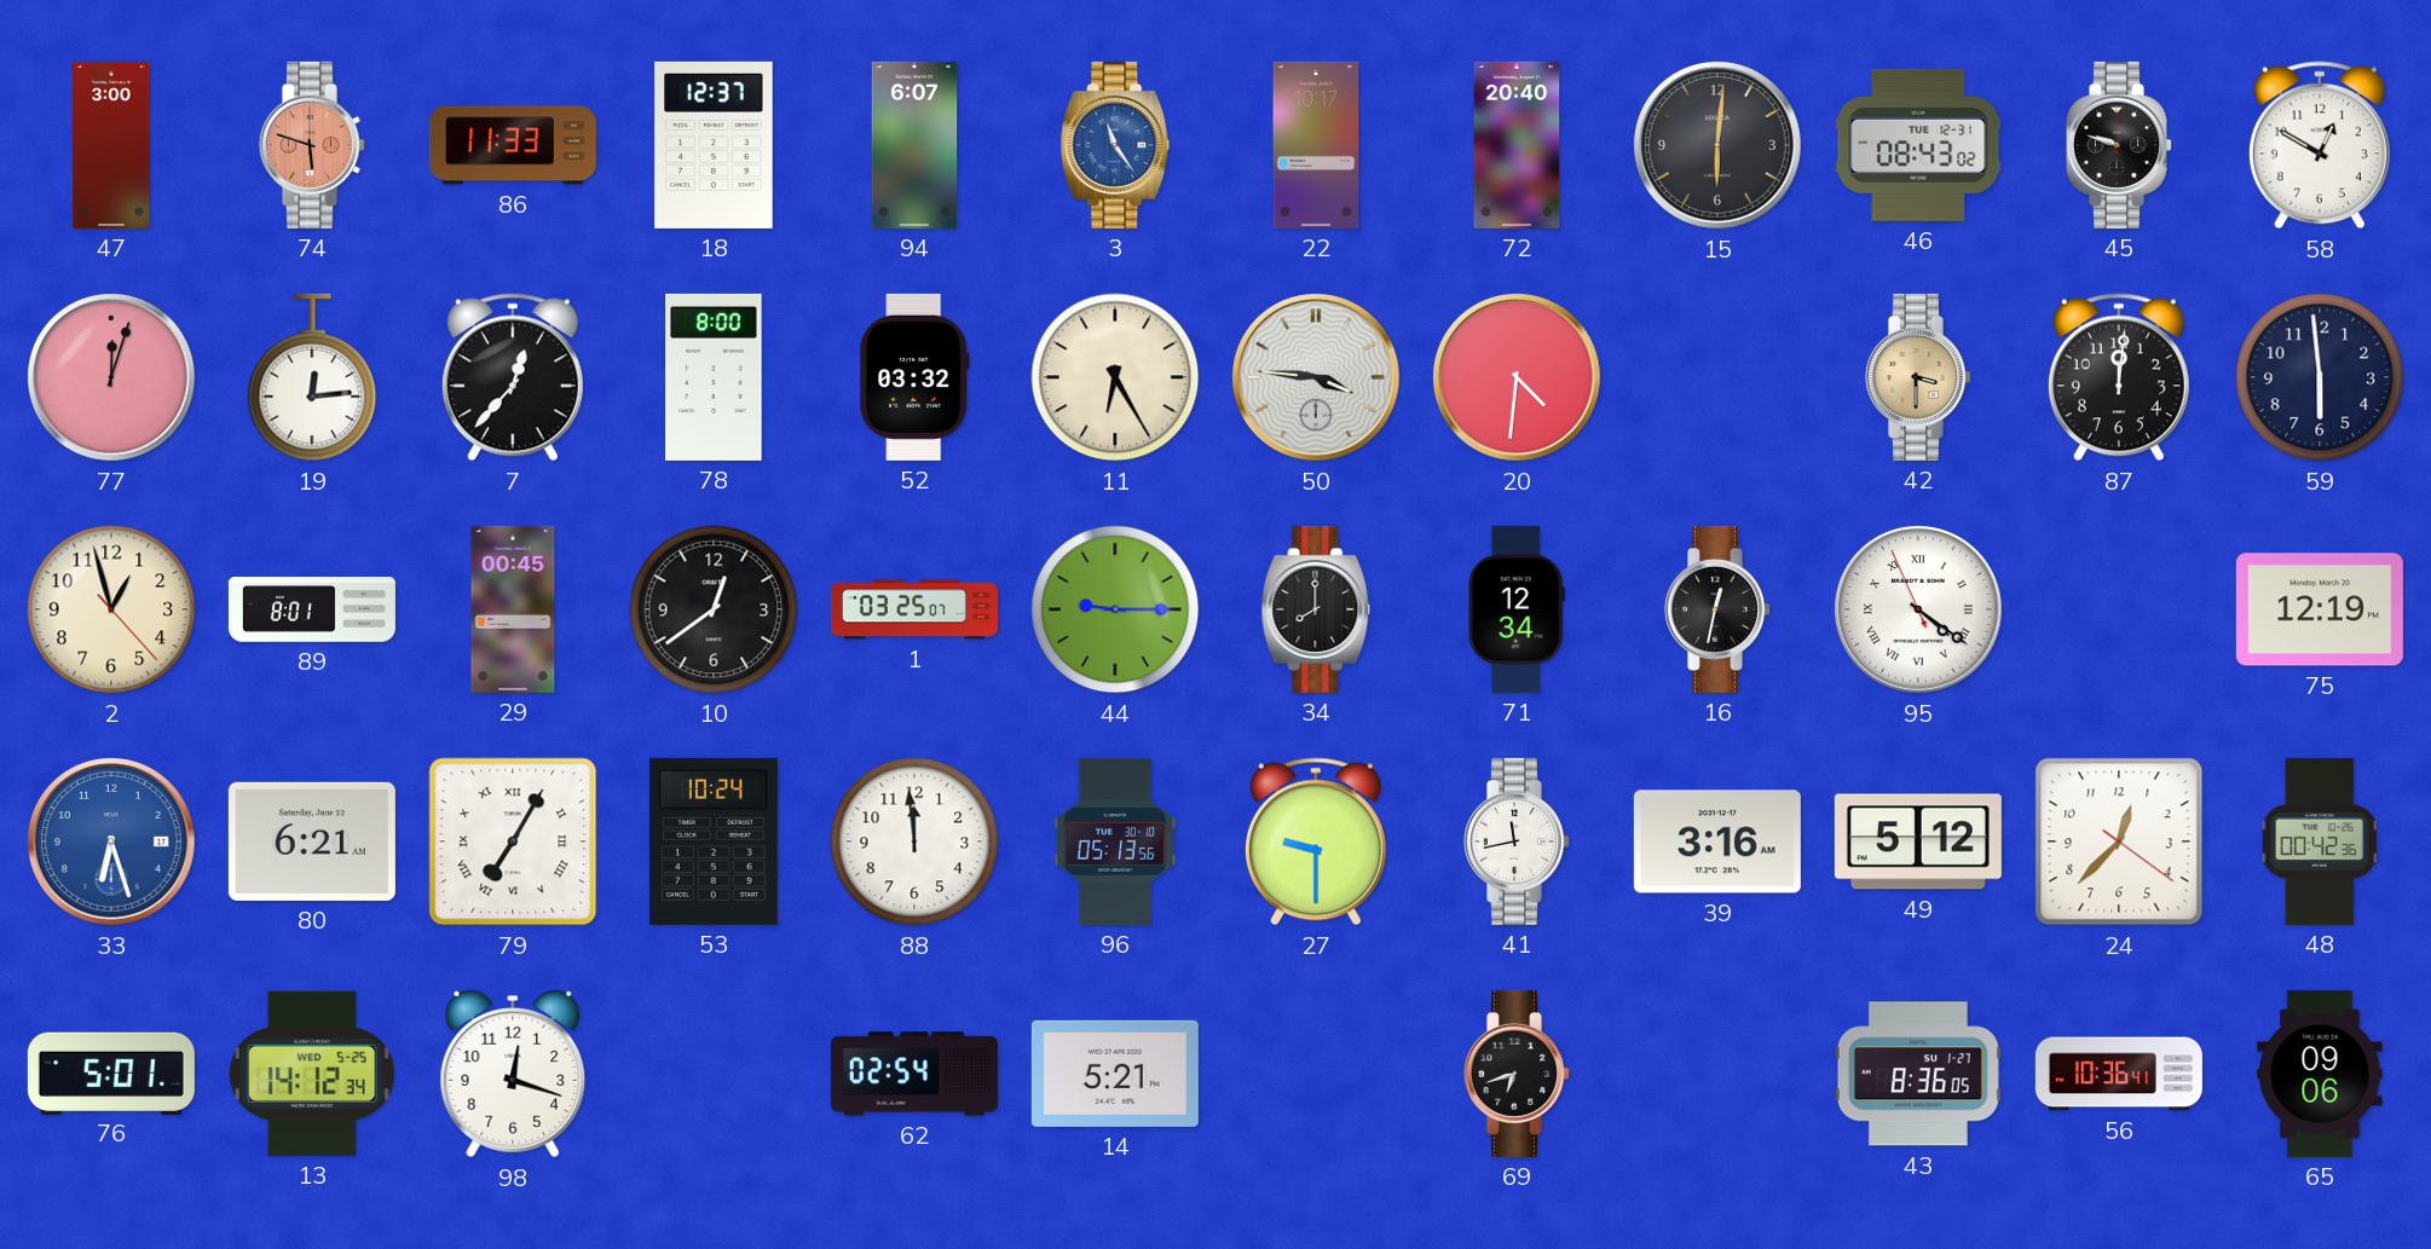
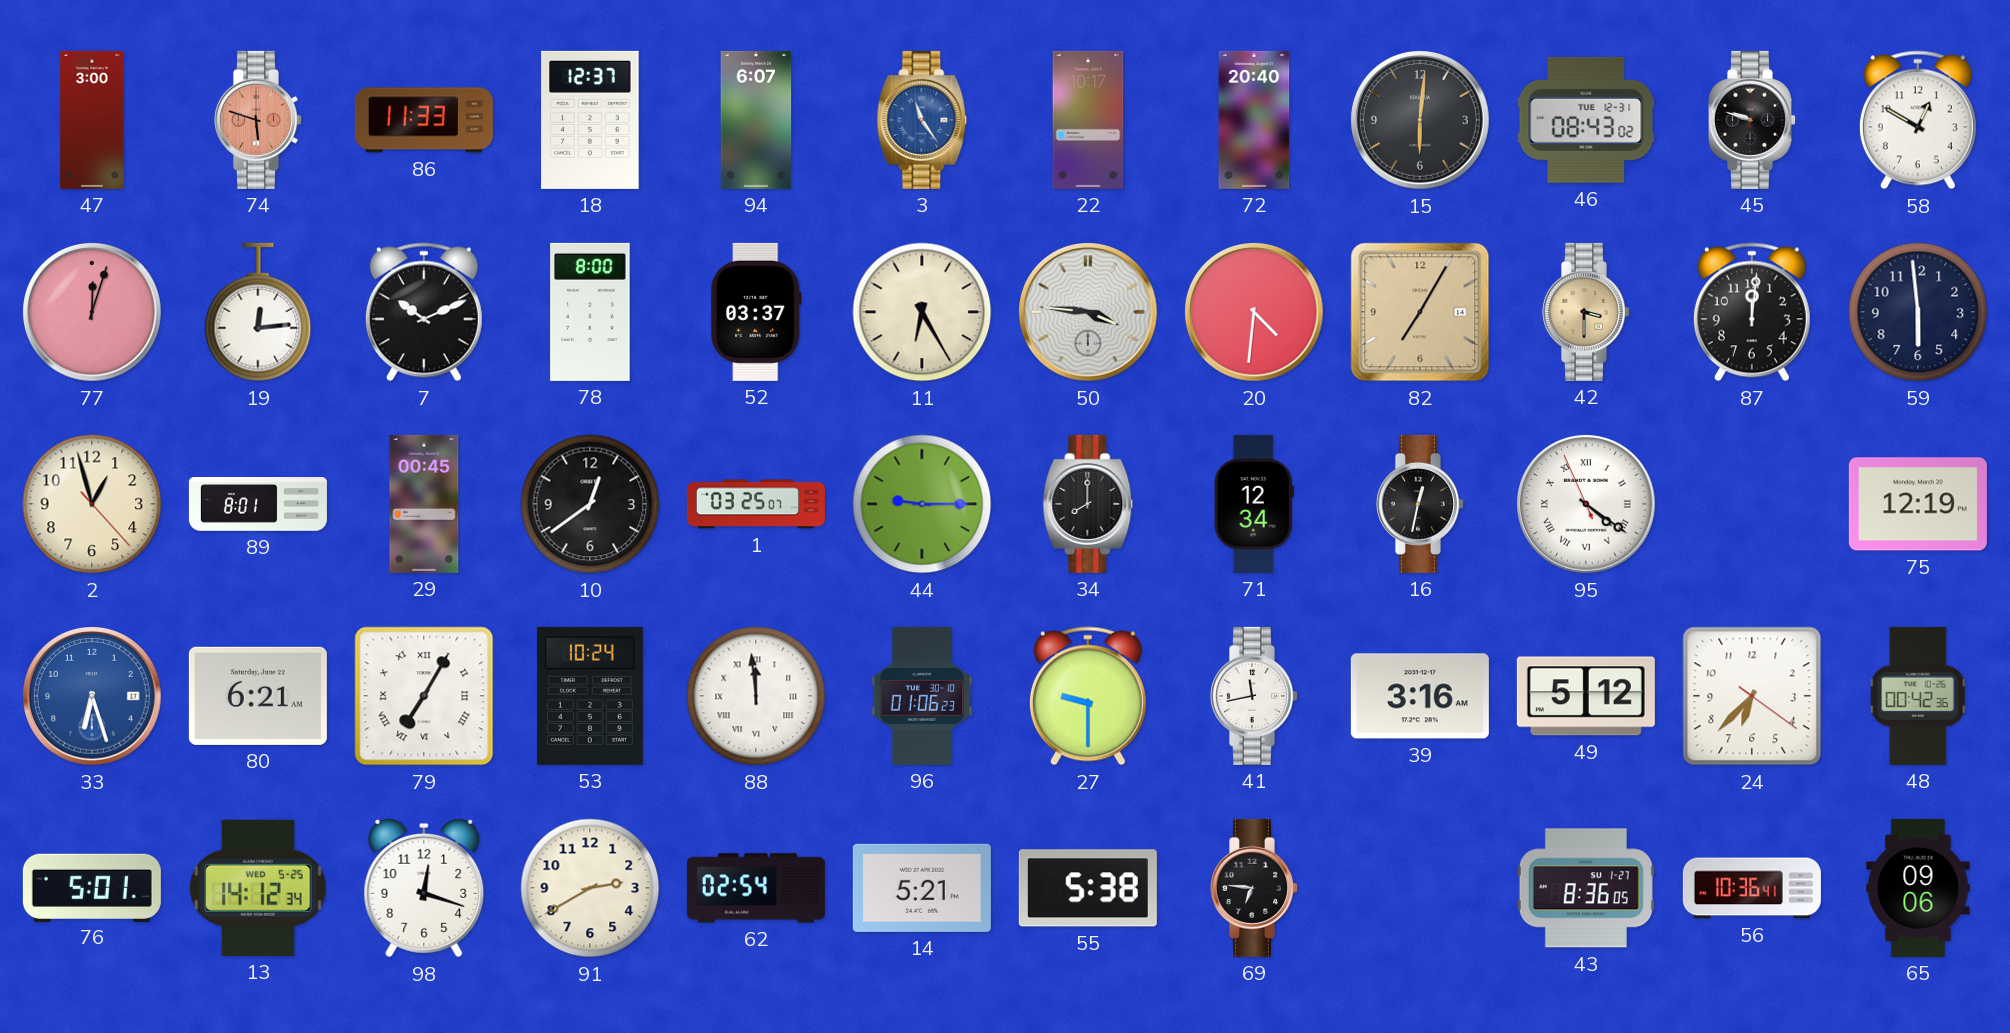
7: 12:37 -> 10:11 (424, 312)
52: 03:32 -> 03:37 (756, 312)
82: none -> 7:05 (1420, 312)
88 numerals: Arabic -> Roman (756, 696)
96: 05:13 -> 01:06 (922, 696)
24: 12:37 -> 6:37 (1752, 696)
91: none -> 2:40 (590, 888)
55: none -> 5:38 (1088, 888)
69: 6:42 -> 6:46 (1254, 888)
